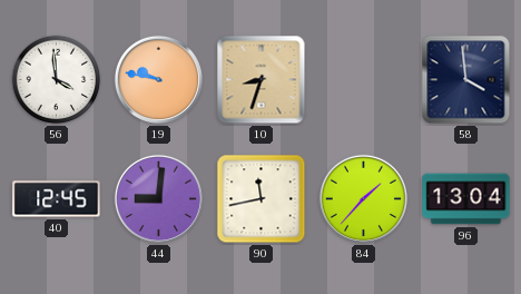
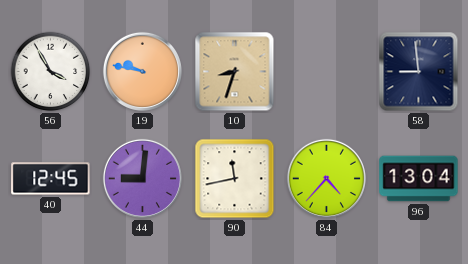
56: 3:59 -> 3:55 (51, 72)
58: 3:59 -> 8:59 (419, 72)
84: 1:37 -> 4:37 (326, 178)
